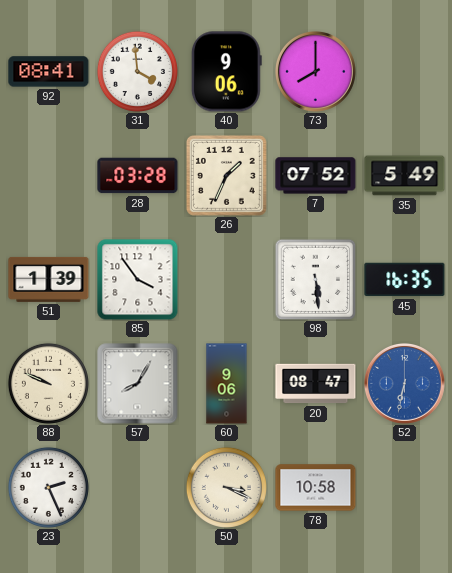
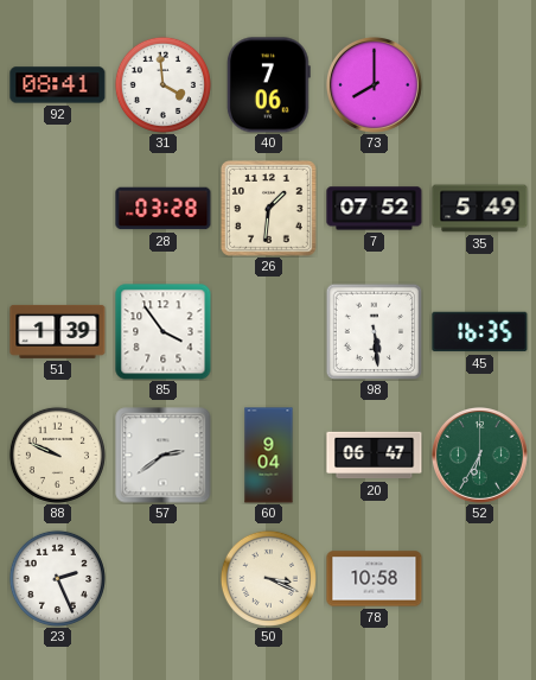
40: 9:06 -> 7:06 (268, 85)
26: 1:34 -> 1:31 (268, 208)
57: 8:05 -> 2:39 (164, 456)
60: 9:06 -> 9:04 (269, 456)
20: 08:47 -> 06:47 (375, 456)
52: 6:32 -> 6:35 (479, 455)
52 dial: blue -> green (479, 455)
